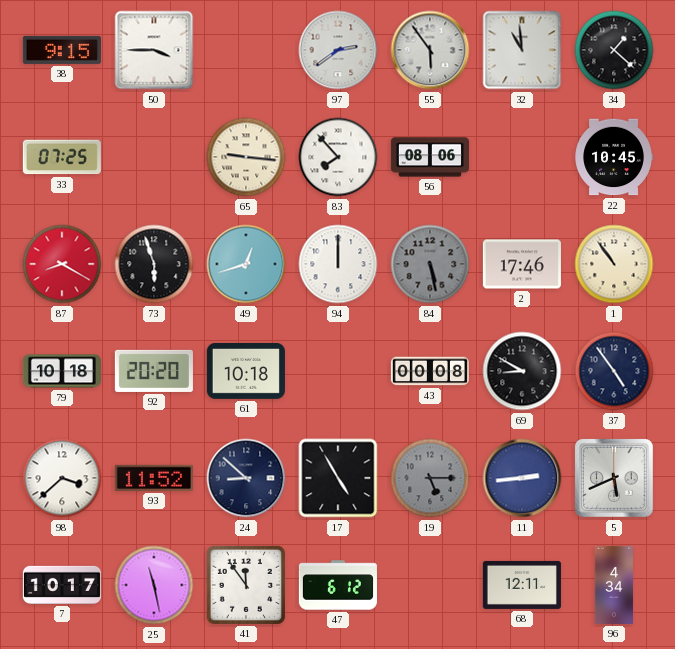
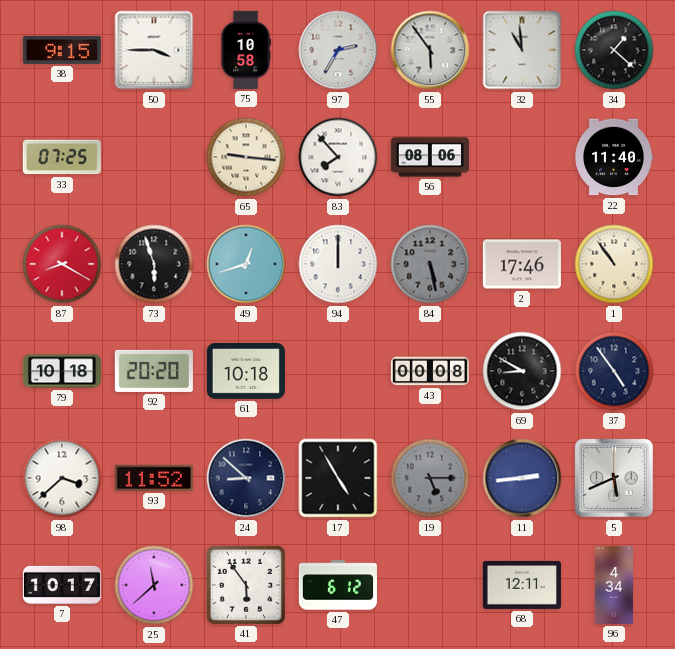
75: none -> 10:58 (246, 50)
97: 2:39 -> 2:35 (338, 50)
22: 10:45 -> 11:40 (614, 157)
25: 11:28 -> 11:38 (154, 585)
41: 11:54 -> 5:54 (246, 585)
